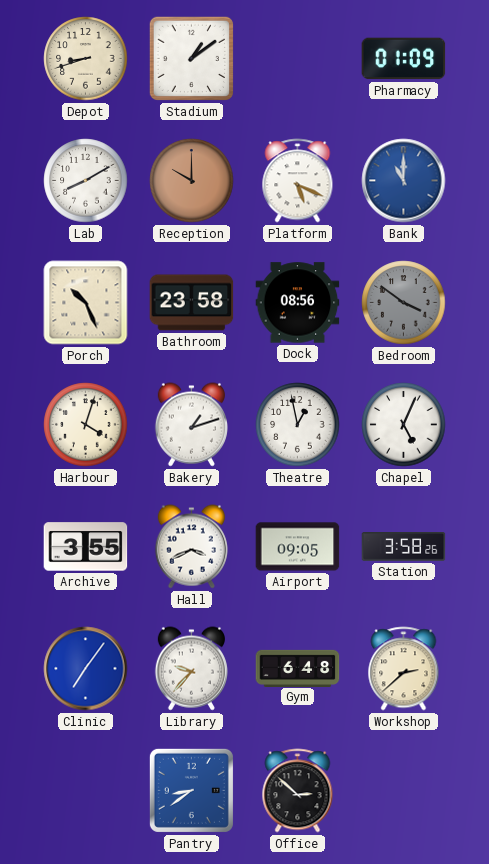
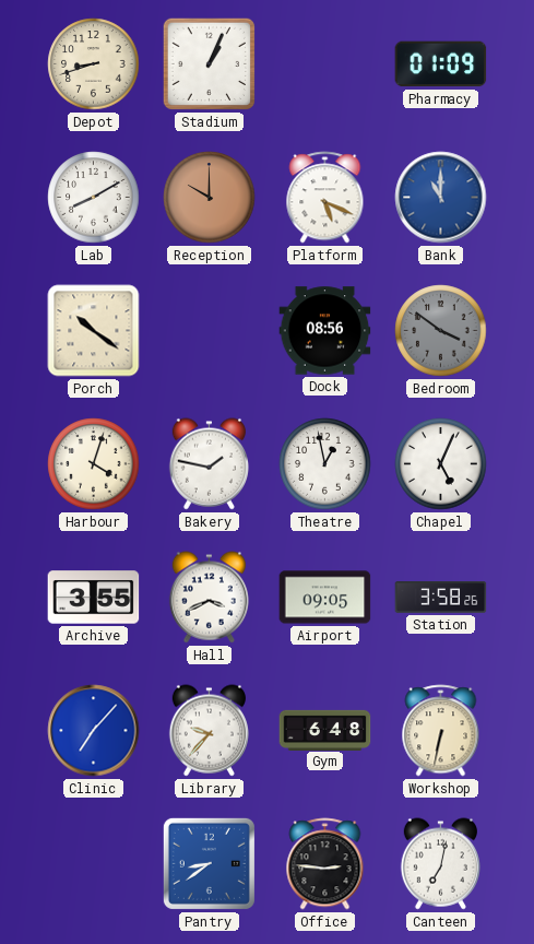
Stadium: 1:09 -> 1:04 (209, 63)
Porch: 10:26 -> 10:21 (94, 331)
Bathroom: 23:58 -> none (192, 303)
Bakery: 1:12 -> 1:47 (209, 464)
Clinic: 7:06 -> 7:07 (94, 731)
Workshop: 2:38 -> 6:32 (441, 731)
Office: 2:52 -> 2:46 (325, 864)
Canteen: none -> 7:02 (440, 864)
